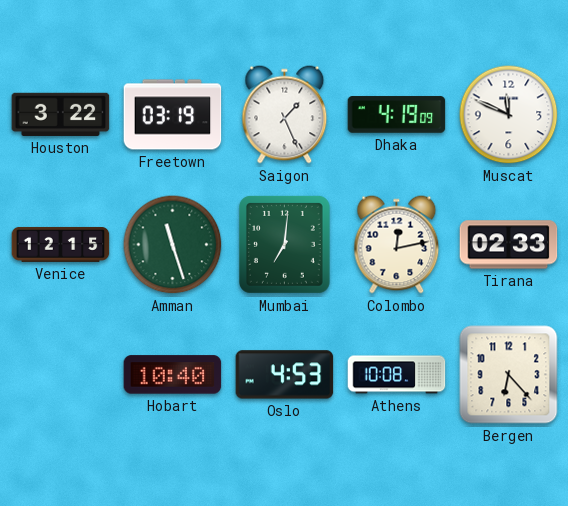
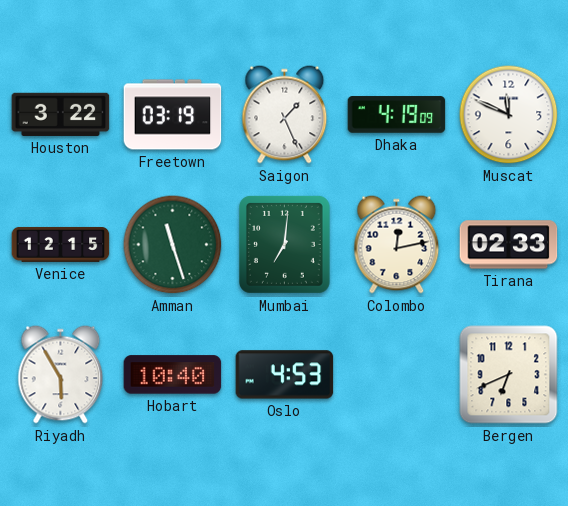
Riyadh: none -> 5:55 (61, 375)
Athens: 10:08 -> none (397, 375)
Bergen: 6:23 -> 6:41 (509, 375)
